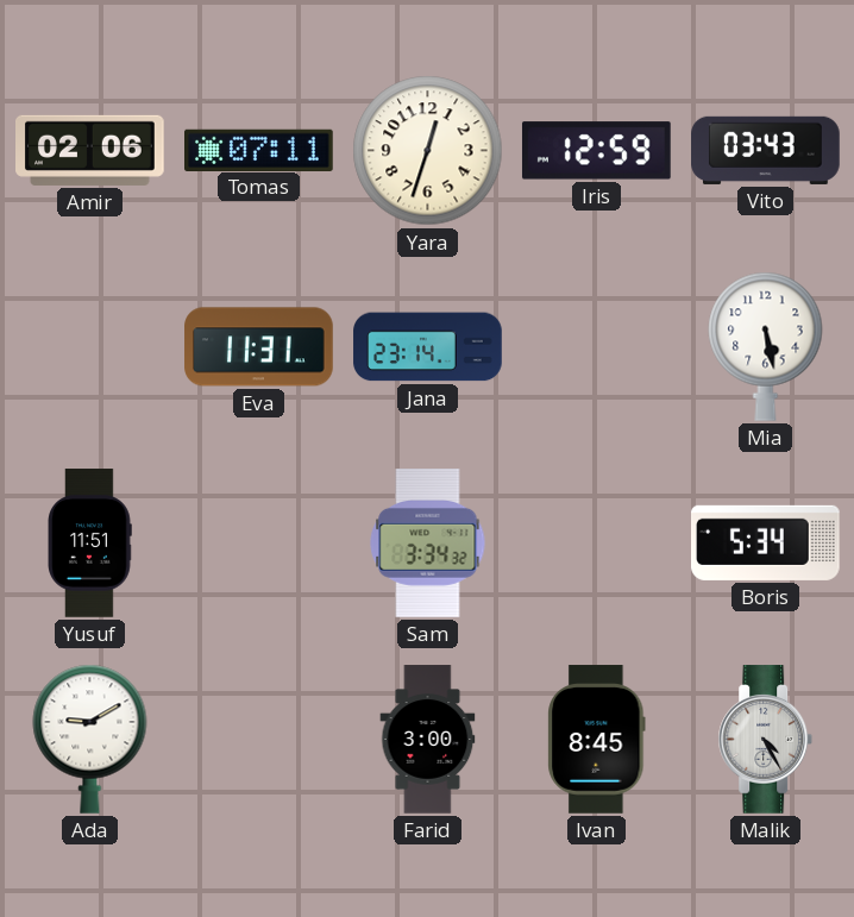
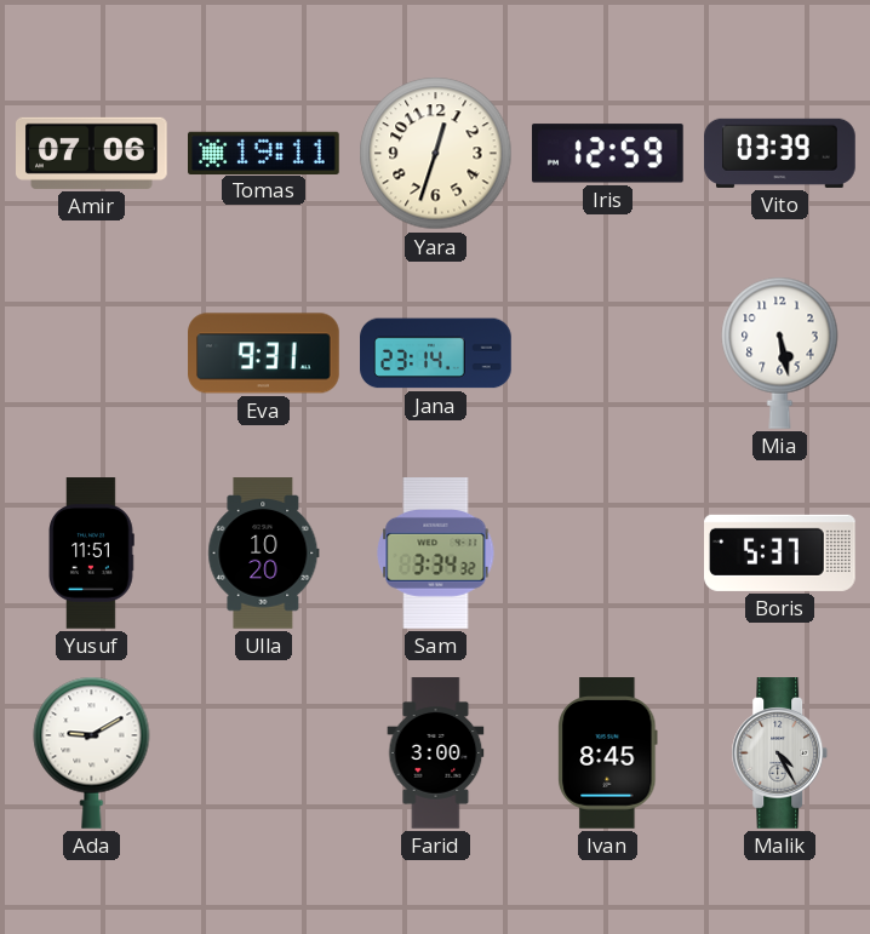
Amir: 02:06 -> 07:06 (92, 153)
Tomas: 07:11 -> 19:11 (264, 153)
Vito: 03:43 -> 03:39 (780, 153)
Eva: 11:31 -> 9:31 (264, 354)
Ulla: none -> 10:20 (264, 554)
Boris: 5:34 -> 5:37 (780, 552)
